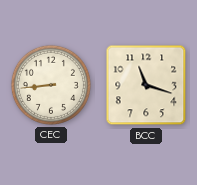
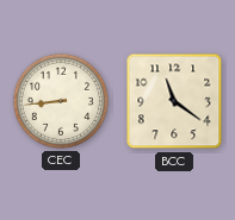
BCC: 11:18 -> 11:21 (174, 101)
